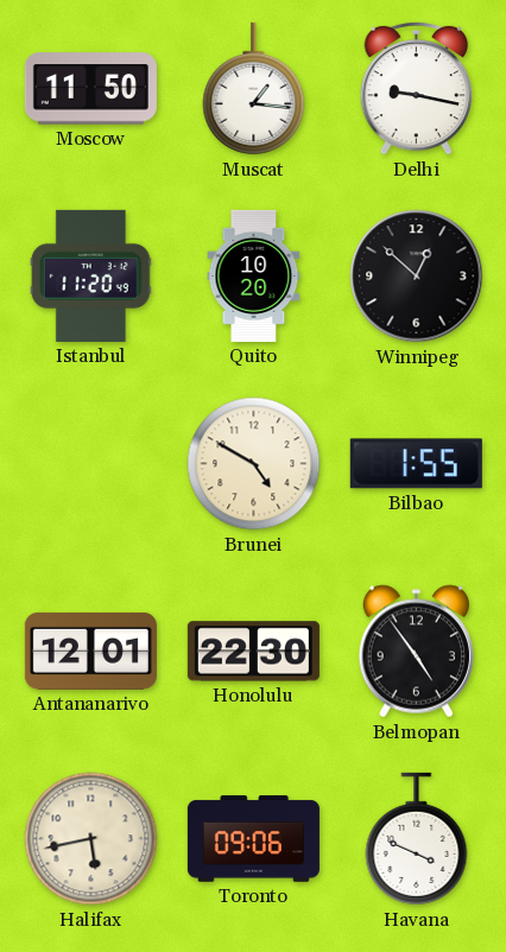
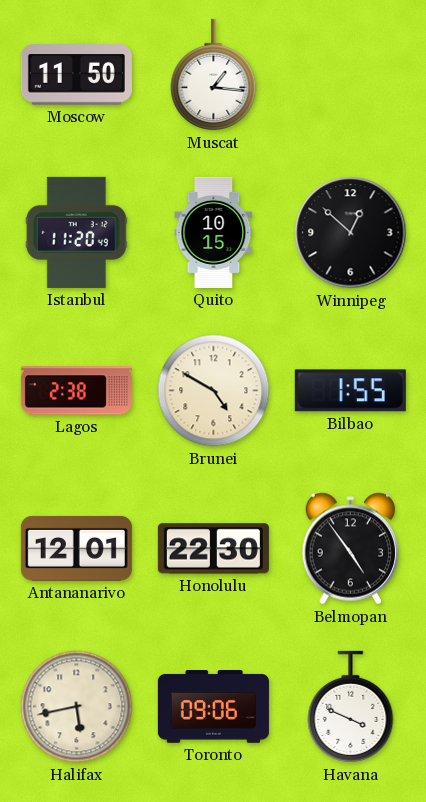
Delhi: 9:17 -> none (417, 88)
Quito: 10:20 -> 10:15 (214, 232)
Lagos: none -> 2:38 (76, 391)
